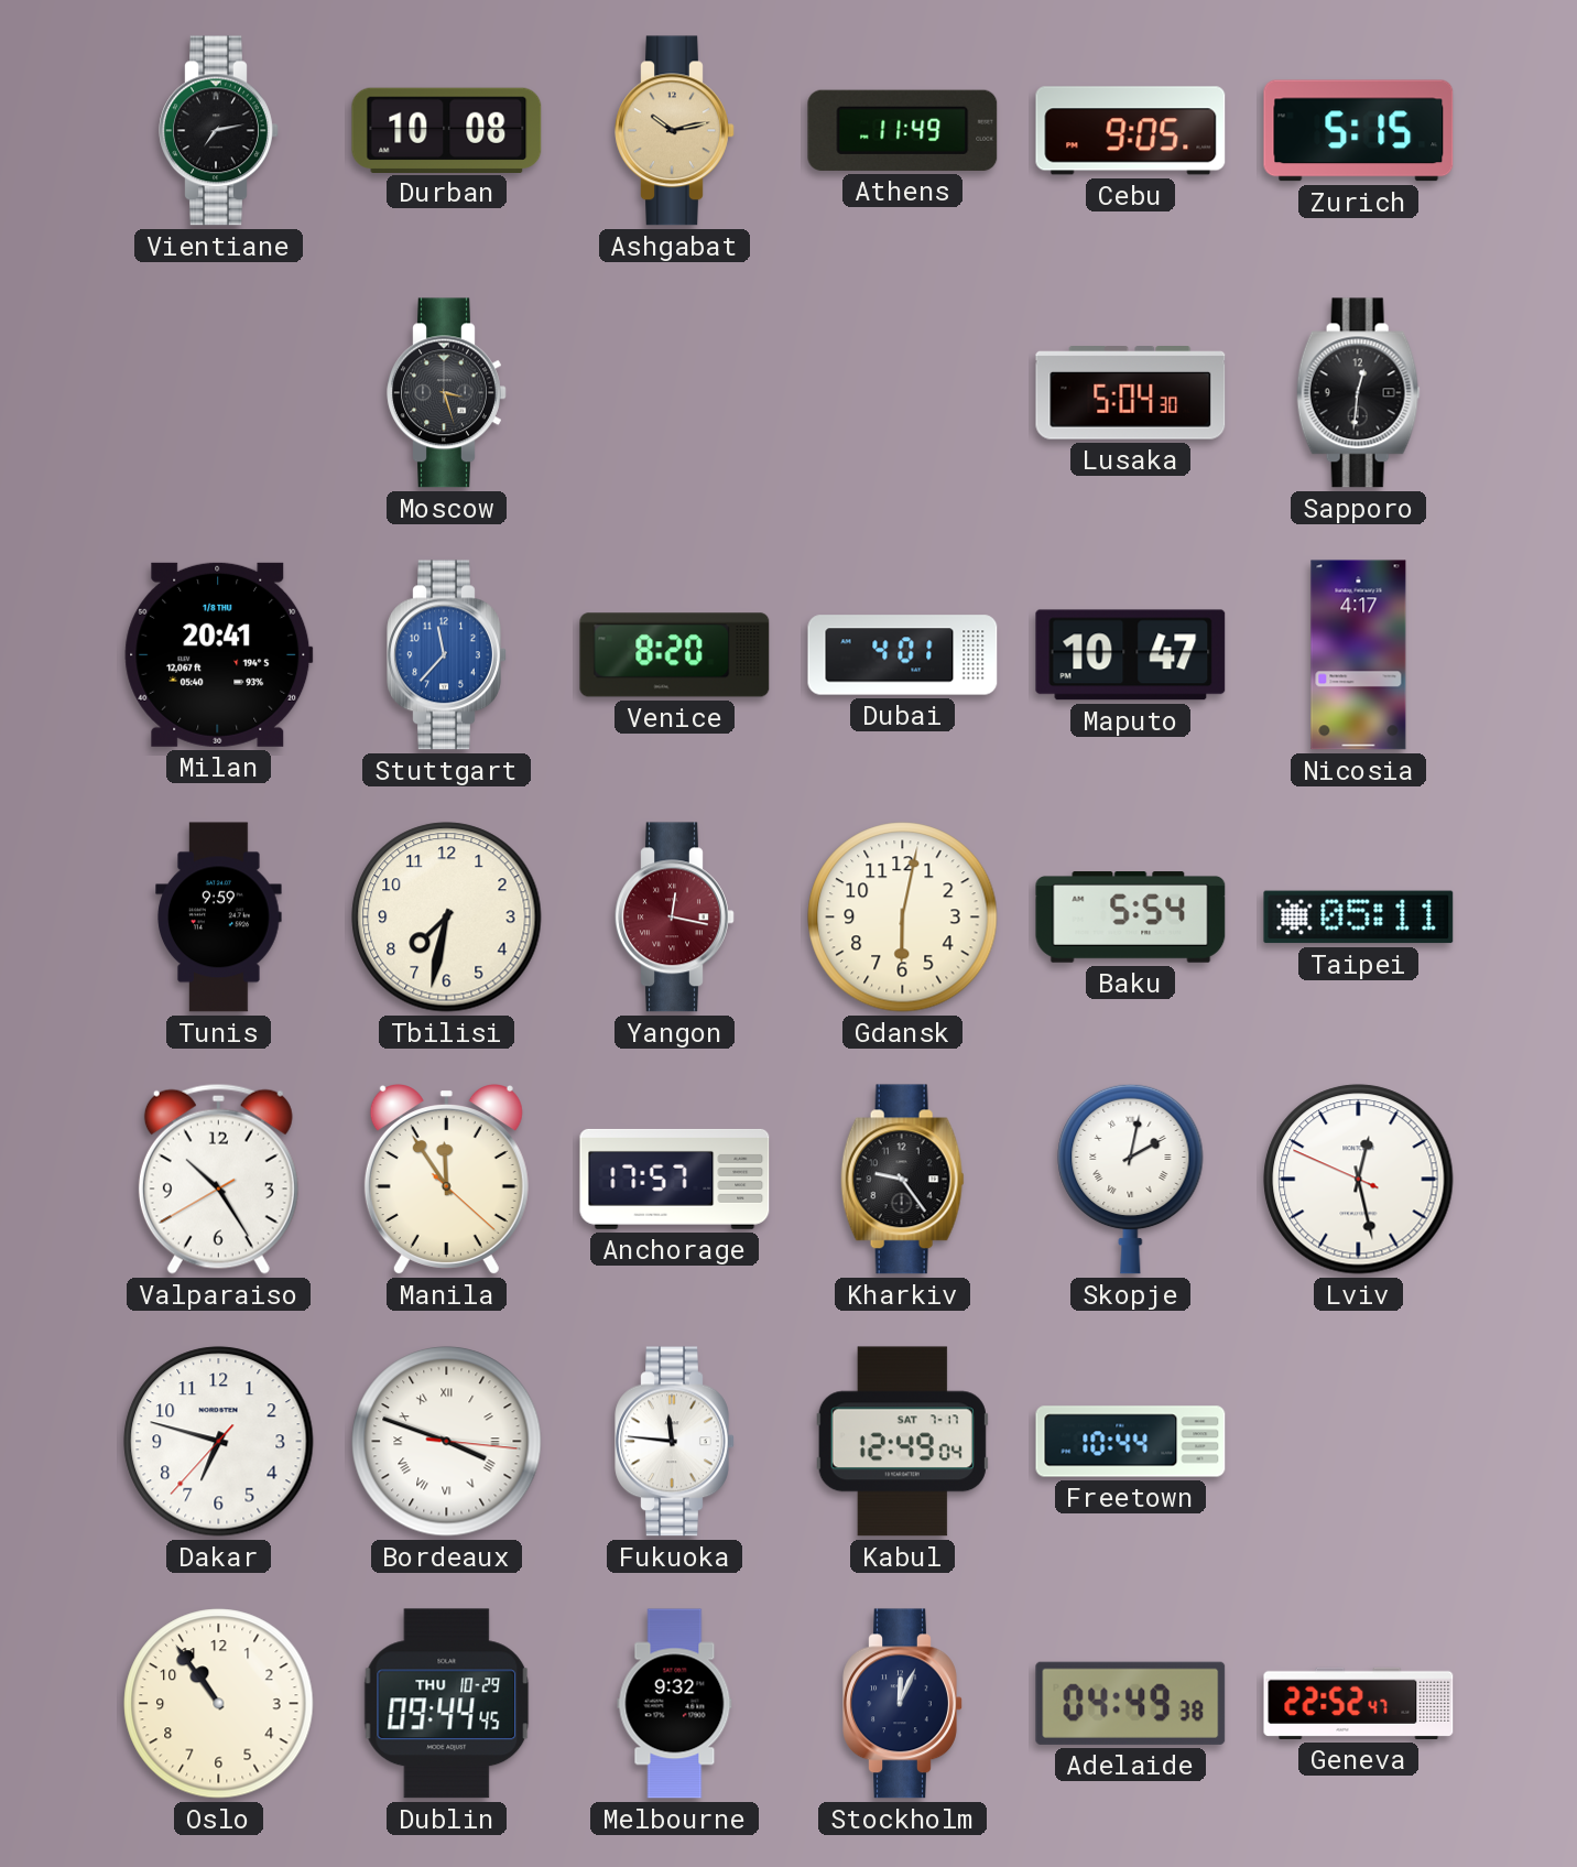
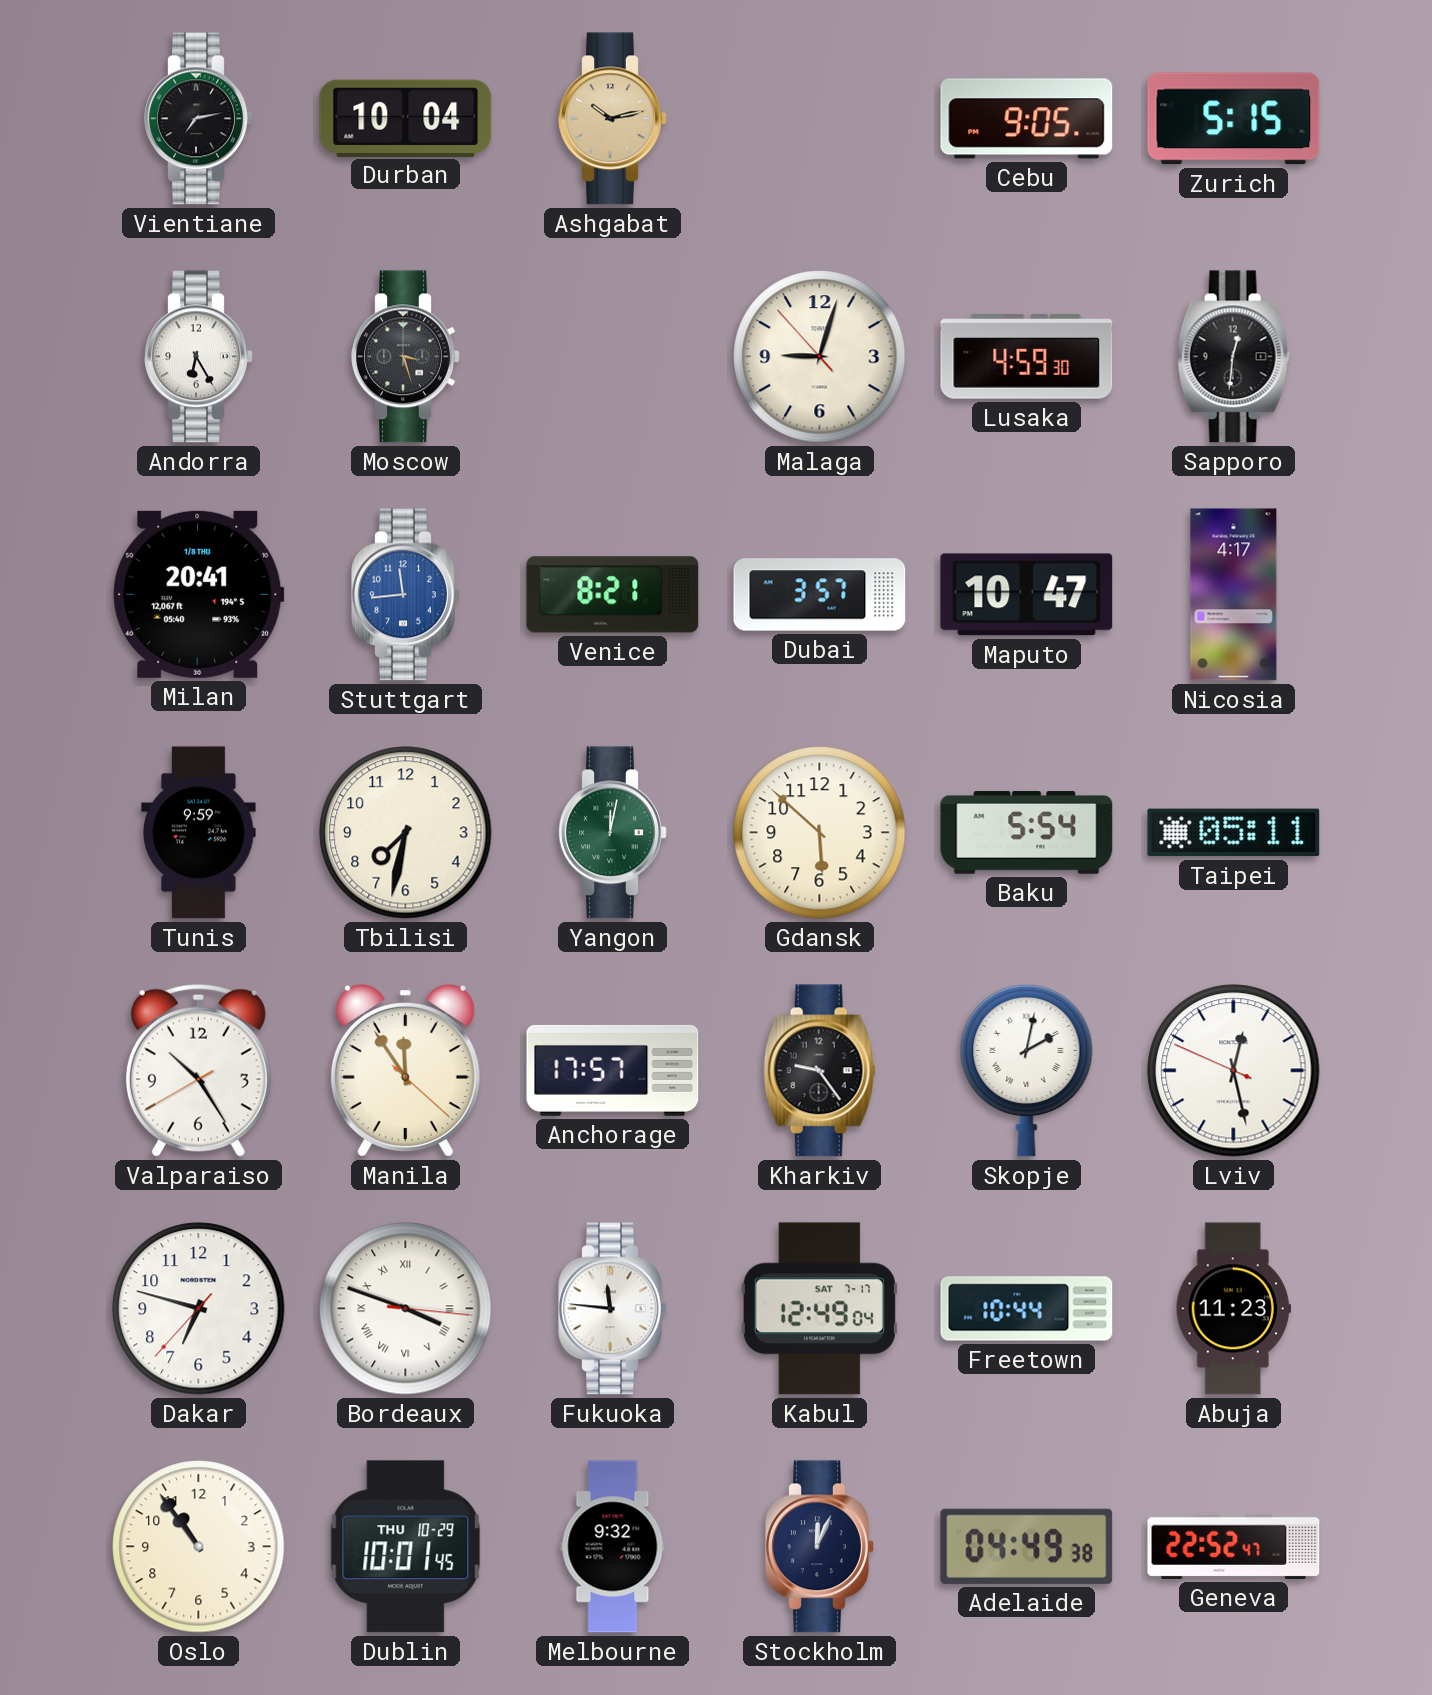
Durban: 10:08 -> 10:04 (406, 118)
Athens: 11:49 -> none (903, 130)
Andorra: none -> 6:25 (199, 357)
Malaga: none -> 9:02 (820, 357)
Lusaka: 5:04 -> 4:59 (1027, 357)
Stuttgart: 11:37 -> 11:44 (406, 595)
Venice: 8:20 -> 8:21 (613, 595)
Dubai: 4:01 -> 3:57 (820, 595)
Yangon: 12:17 -> 12:02 (613, 833)
Yangon dial: burgundy -> green (613, 833)
Gdansk: 6:02 -> 5:52 (820, 833)
Abuja: none -> 11:23 (1233, 1309)
Dublin: 09:44 -> 10:01 (406, 1547)
